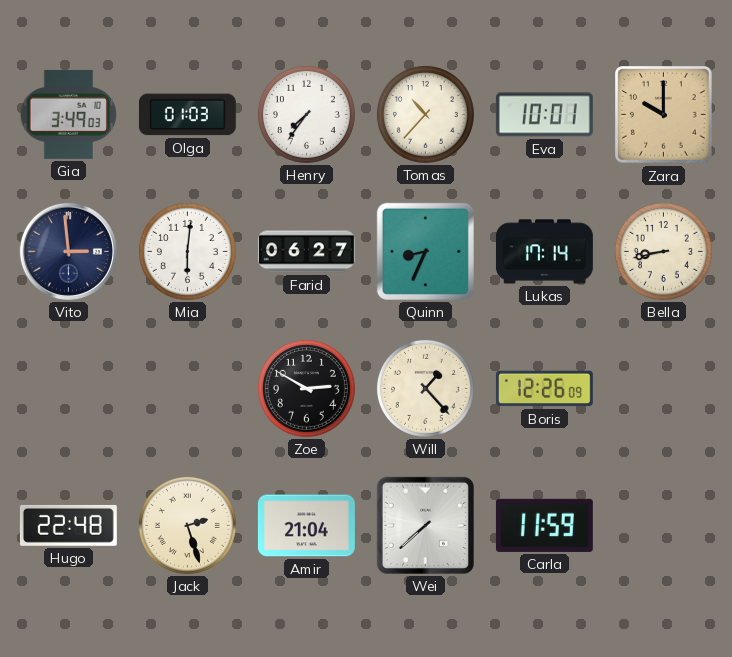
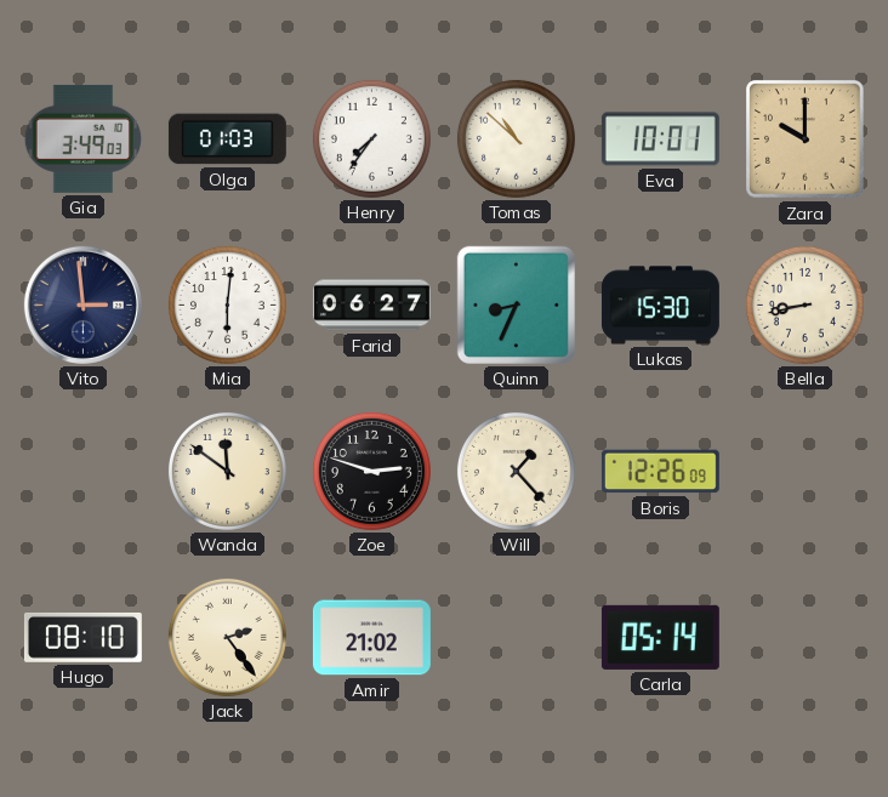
Tomas: 10:37 -> 10:52 (516, 138)
Lukas: 17:14 -> 15:30 (660, 306)
Wanda: none -> 11:51 (227, 471)
Zoe: 2:50 -> 2:48 (371, 471)
Hugo: 22:48 -> 08:10 (82, 637)
Jack: 2:27 -> 2:24 (227, 637)
Amir: 21:04 -> 21:02 (371, 638)
Wei: 7:38 -> none (425, 525)
Carla: 11:59 -> 05:14 (660, 637)
